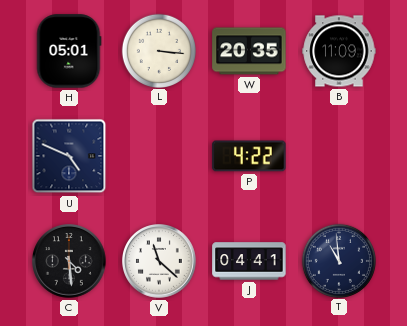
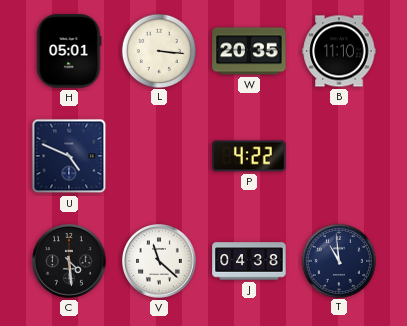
B: 11:09 -> 11:10 (339, 51)
J: 04:41 -> 04:38 (249, 261)
